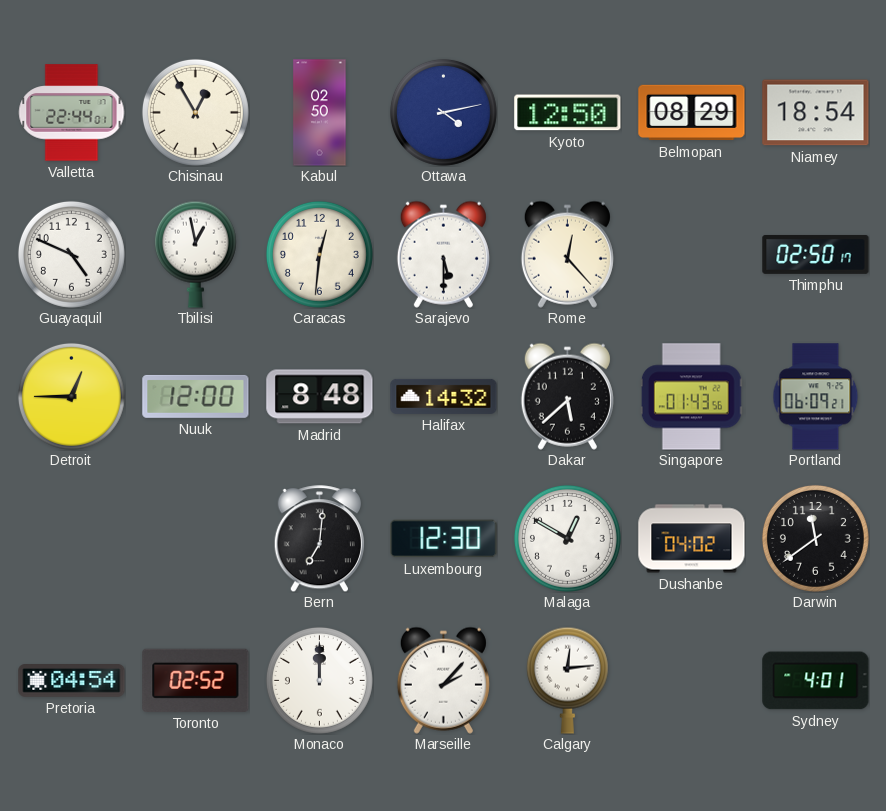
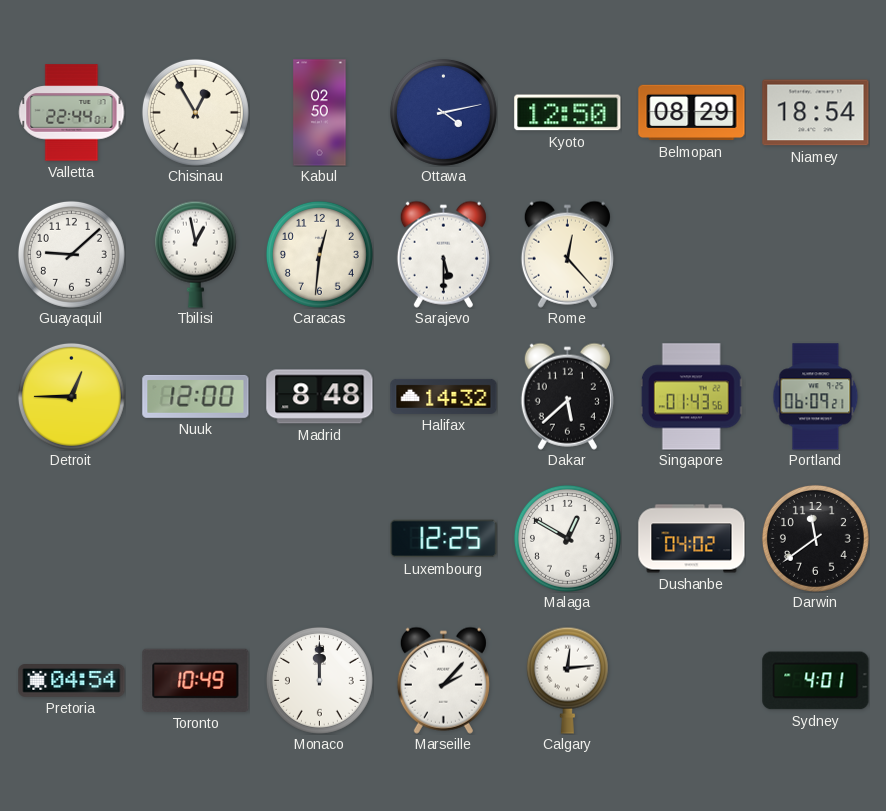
Guayaquil: 4:49 -> 9:08 (71, 254)
Thimphu: 02:50 -> none (816, 254)
Bern: 7:01 -> none (319, 539)
Luxembourg: 12:30 -> 12:25 (444, 539)
Toronto: 02:52 -> 10:49 (196, 680)
